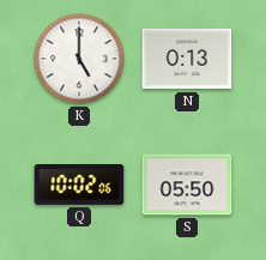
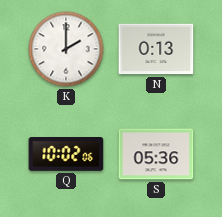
K: 5:00 -> 2:00 (66, 49)
S: 05:50 -> 05:36 (156, 154)
